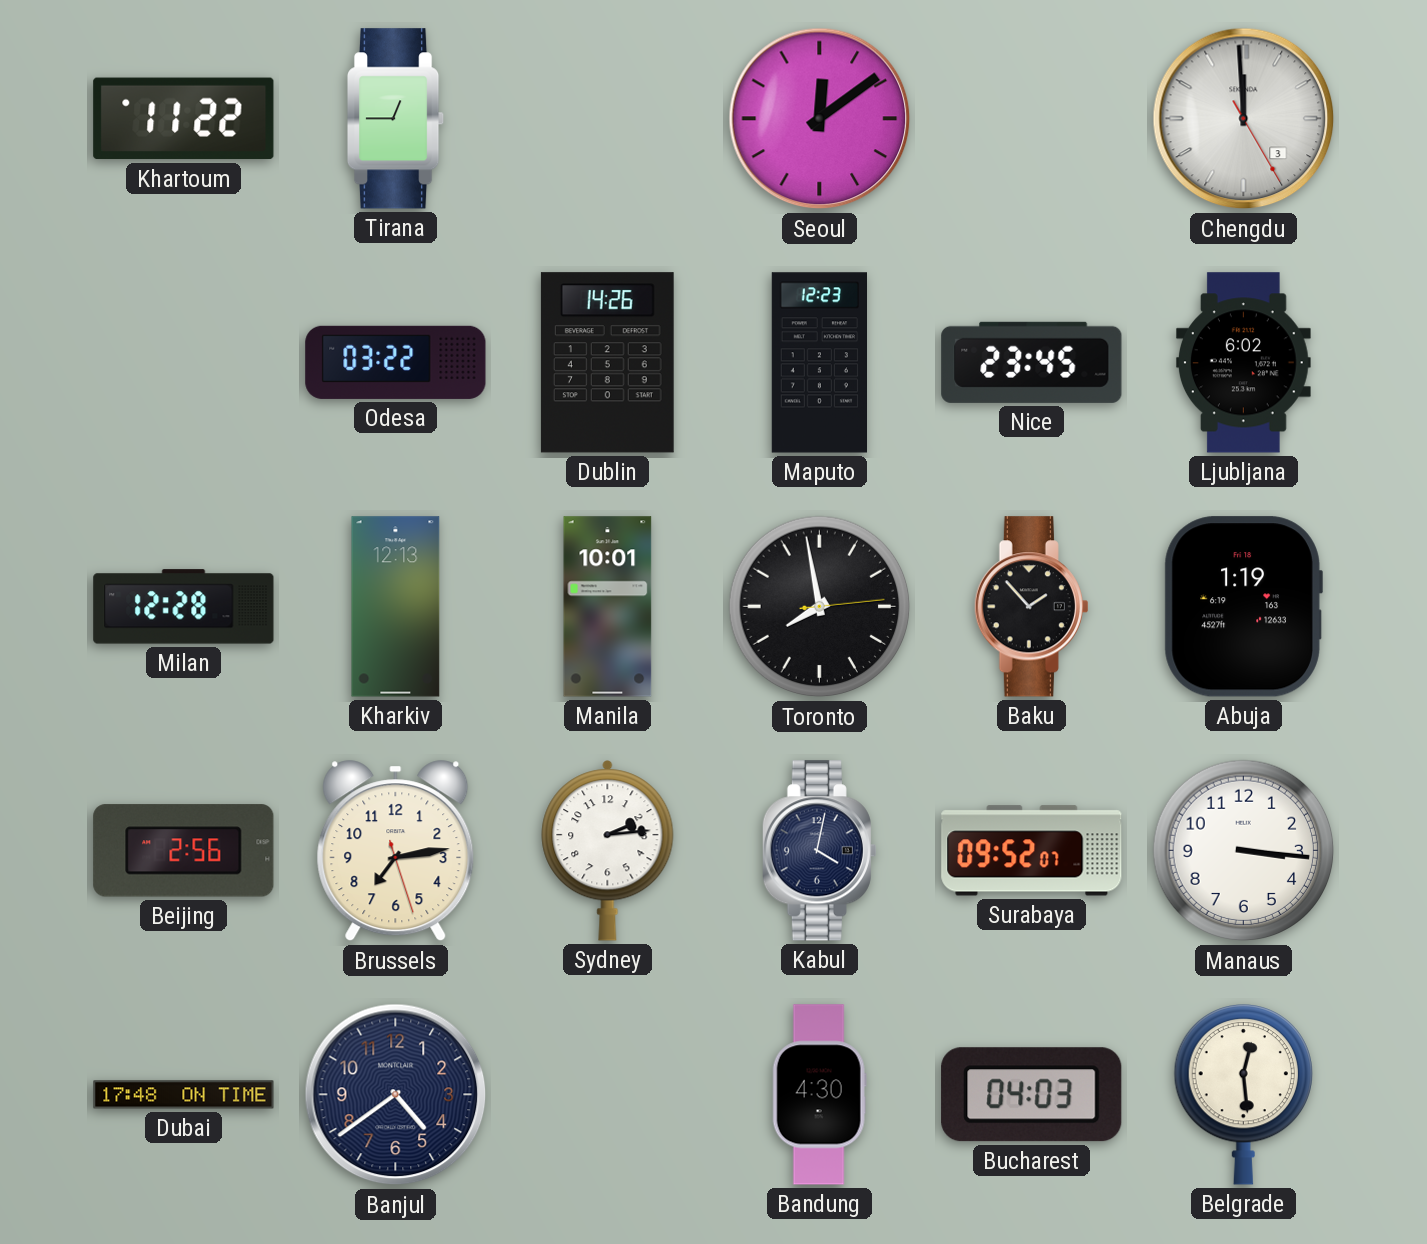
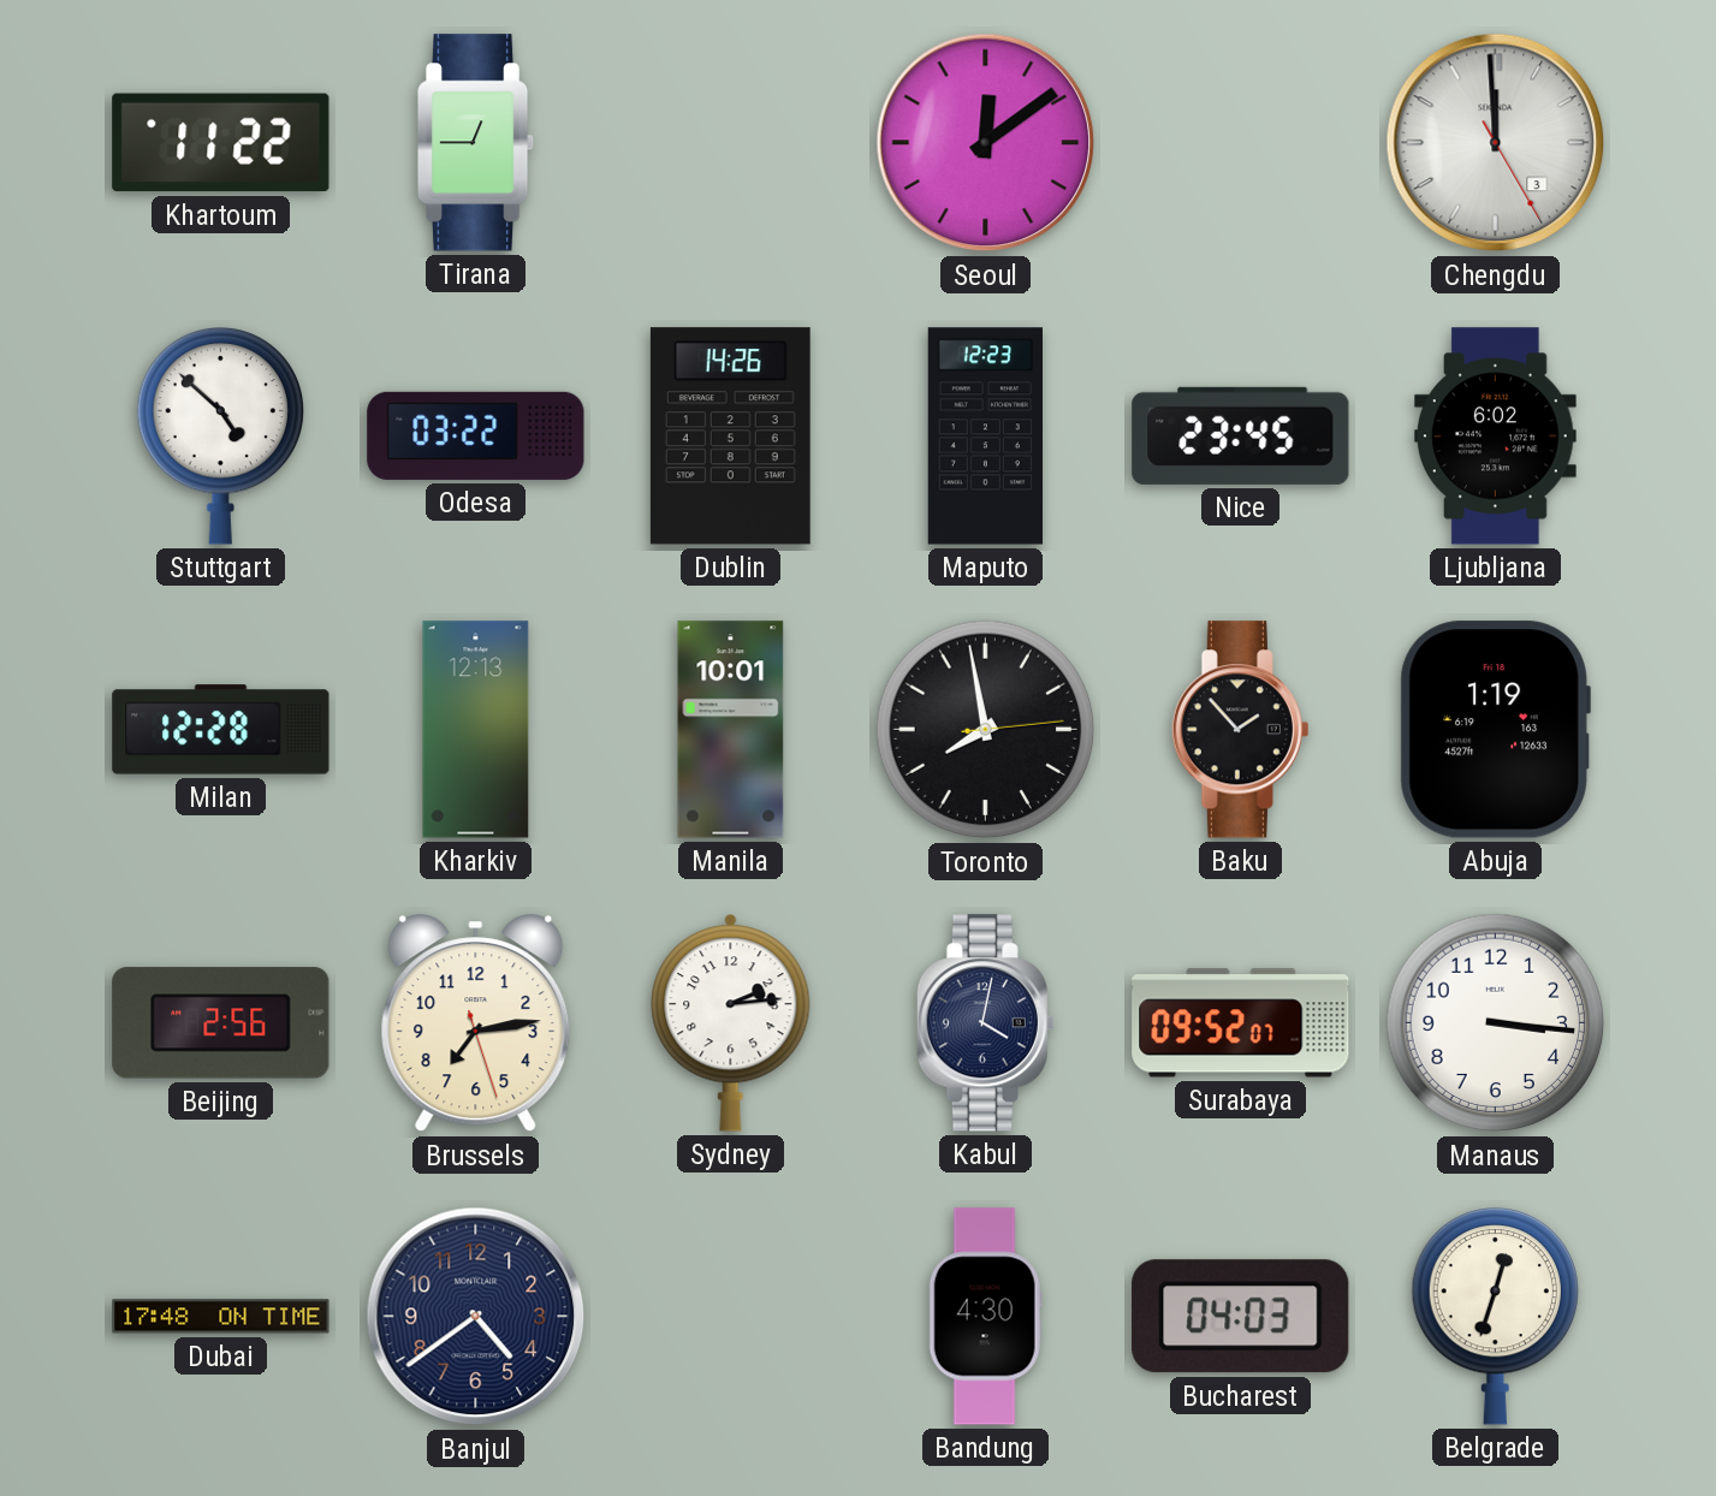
Stuttgart: none -> 4:52 (220, 437)
Belgrade: 12:29 -> 12:33 (1495, 1317)
